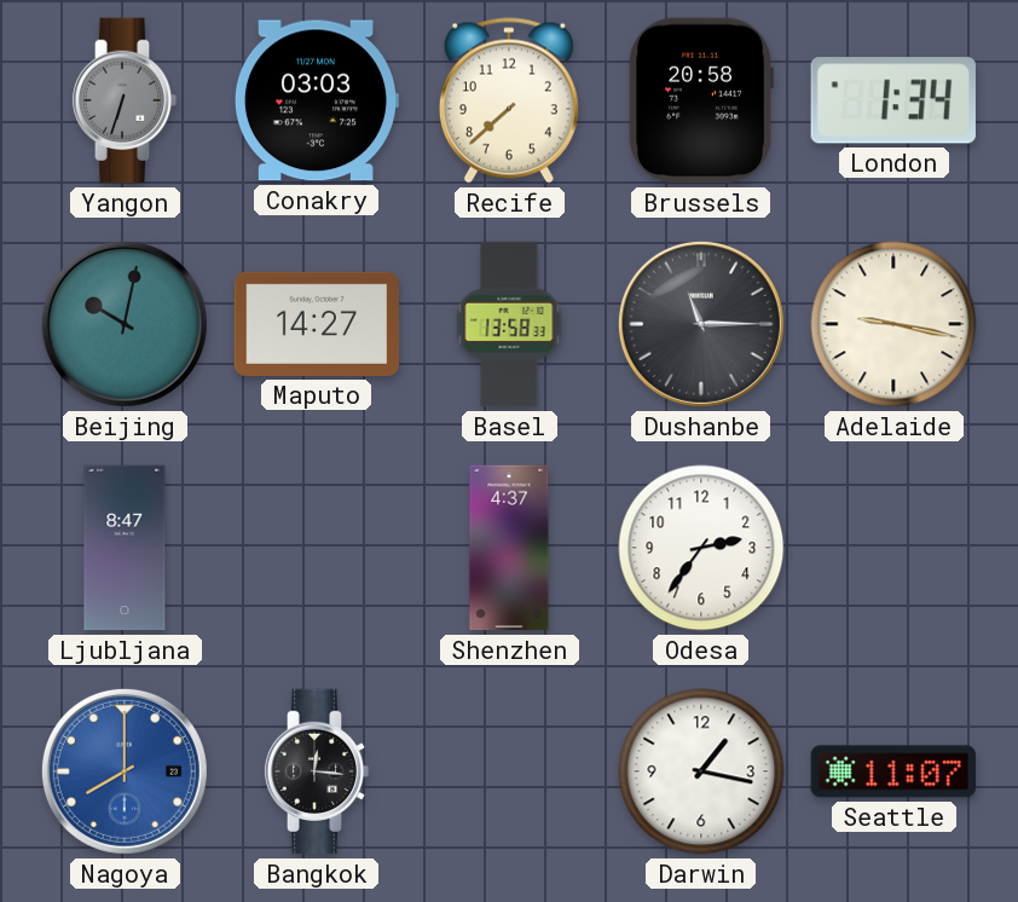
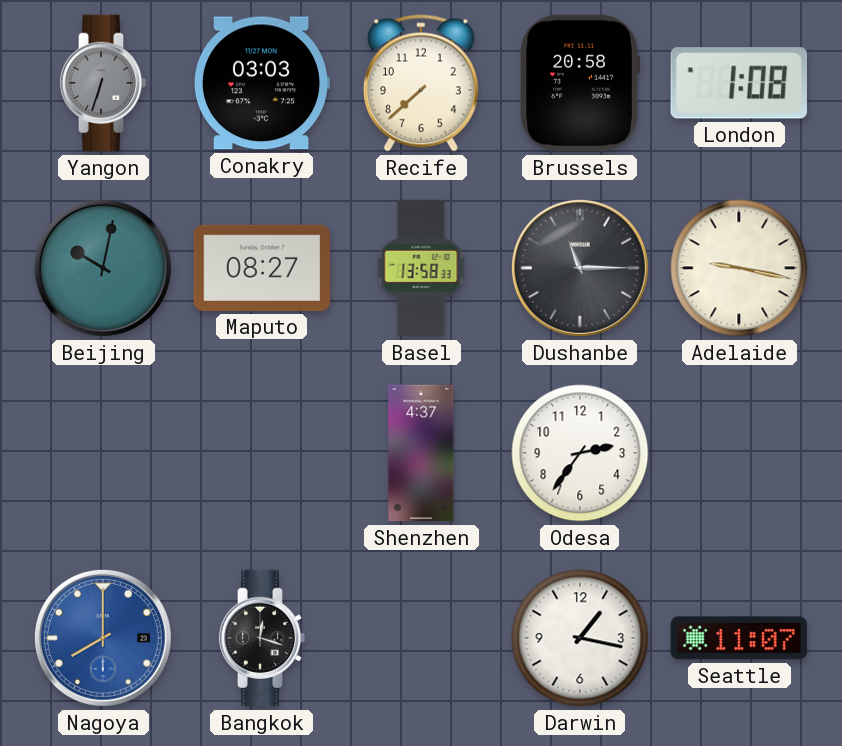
London: 1:34 -> 1:08 (739, 83)
Maputo: 14:27 -> 08:27 (262, 268)
Ljubljana: 8:47 -> none (125, 548)
Bangkok: 12:16 -> 12:18 (262, 638)
